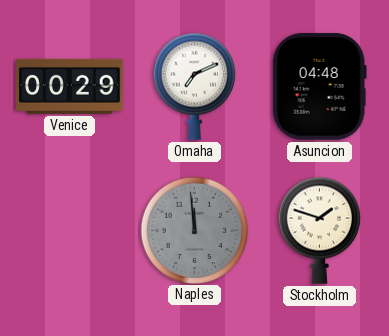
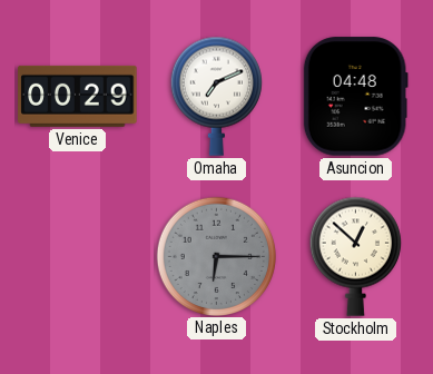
Naples: 11:59 -> 6:15 (216, 256)
Stockholm: 1:48 -> 12:52 (355, 256)
